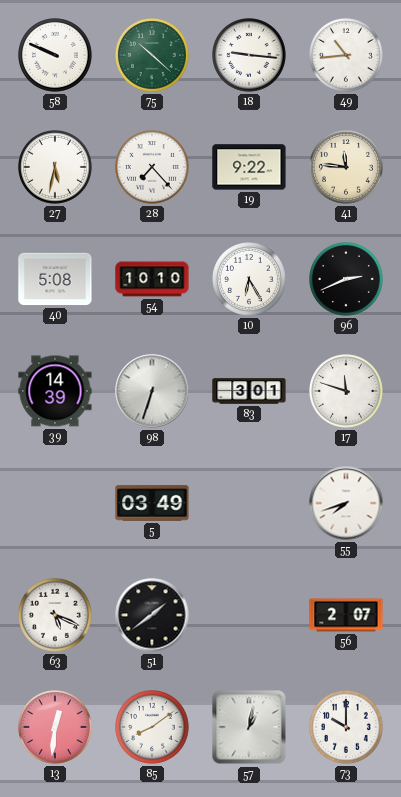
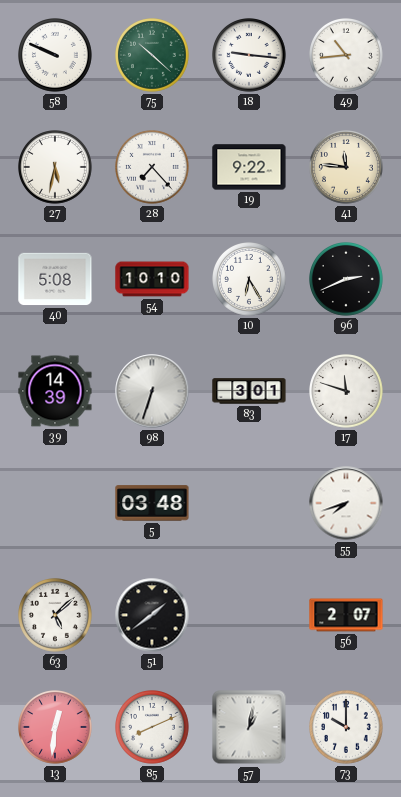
5: 03:49 -> 03:48 (152, 503)
63: 5:19 -> 5:08 (56, 616)
85: 8:09 -> 8:11 (153, 728)
